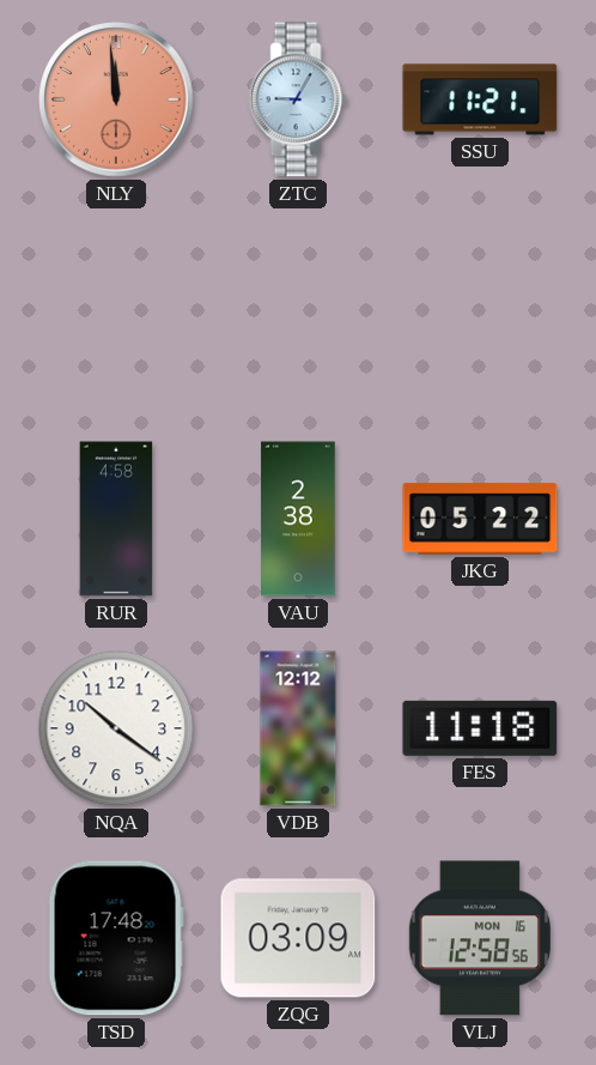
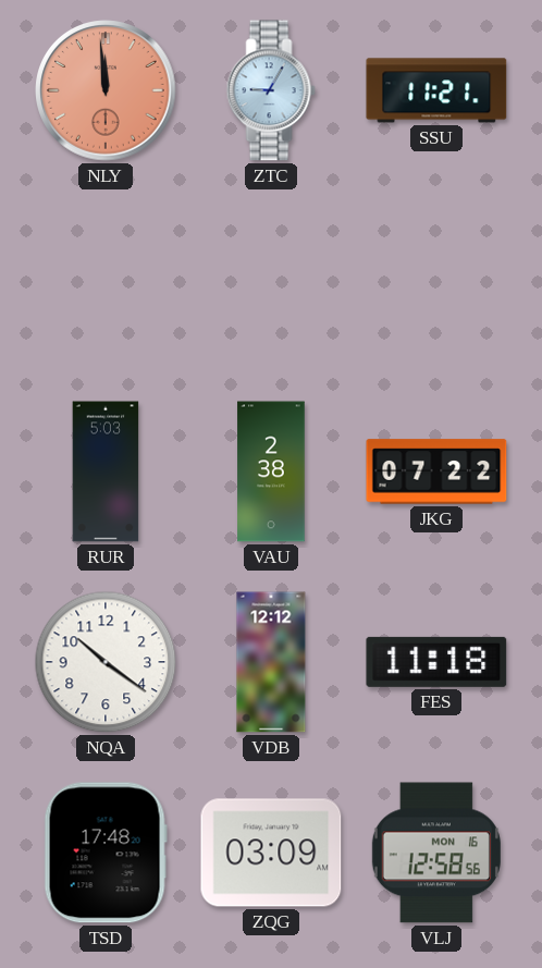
RUR: 4:58 -> 5:03 (106, 471)
JKG: 05:22 -> 07:22 (436, 471)
